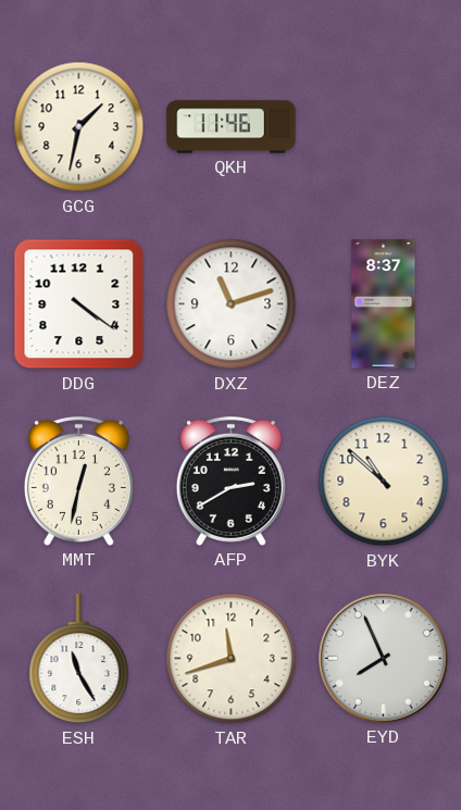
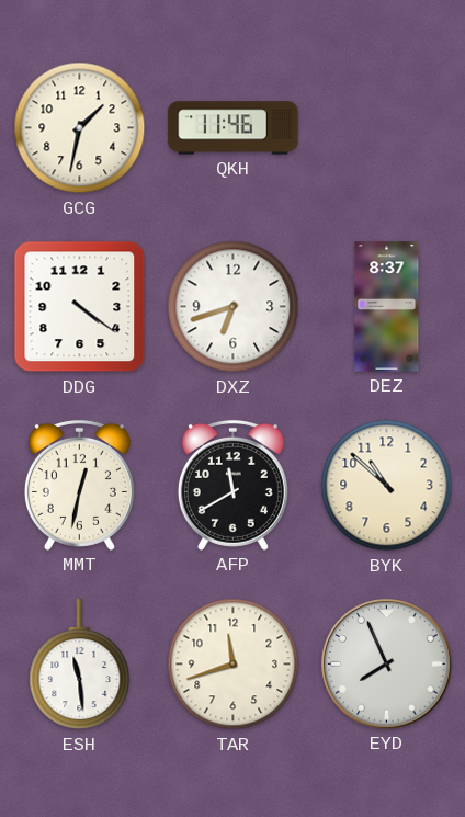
DXZ: 11:12 -> 6:42 (234, 307)
AFP: 2:40 -> 11:40 (232, 485)
ESH: 11:25 -> 11:29 (80, 665)
